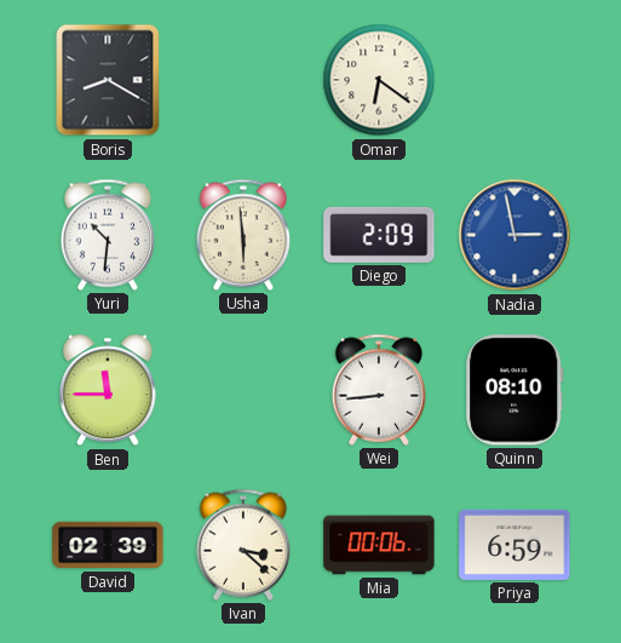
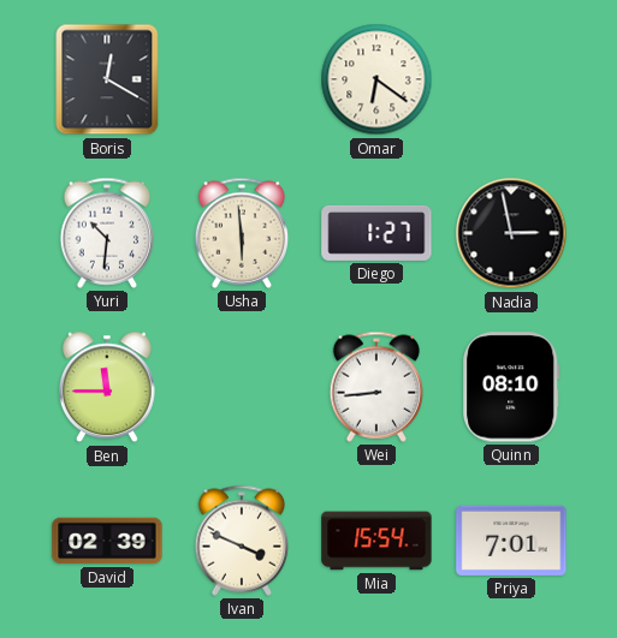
Boris: 8:20 -> 12:20 (107, 79)
Diego: 2:09 -> 1:27 (376, 233)
Nadia dial: blue -> black (511, 233)
Ivan: 3:22 -> 3:49 (242, 541)
Mia: 00:06 -> 15:54 (376, 541)
Priya: 6:59 -> 7:01 (511, 541)
